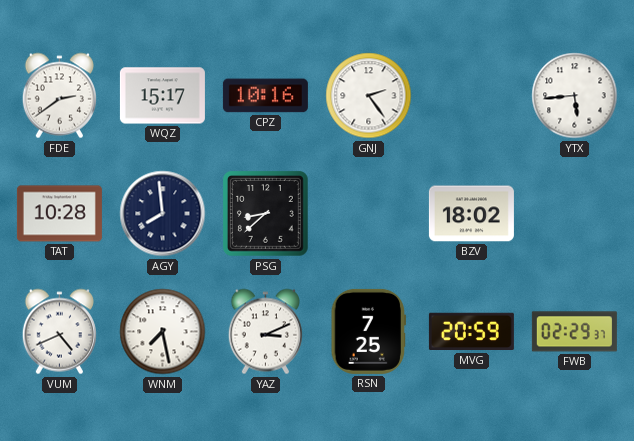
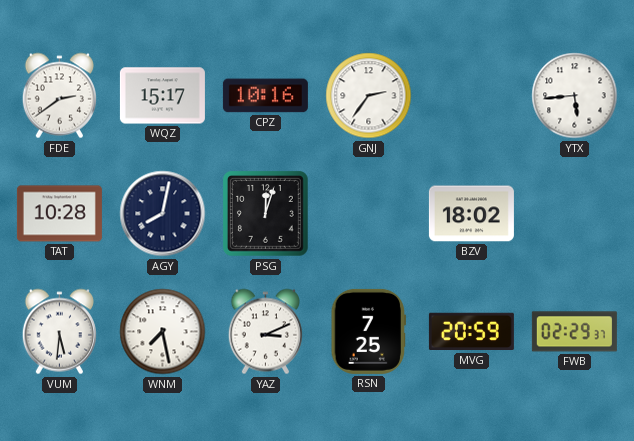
GNJ: 2:24 -> 2:36 (369, 96)
AGY: 7:59 -> 8:02 (163, 214)
PSG: 8:38 -> 12:03 (266, 214)
VUM: 4:41 -> 5:31 (59, 332)
